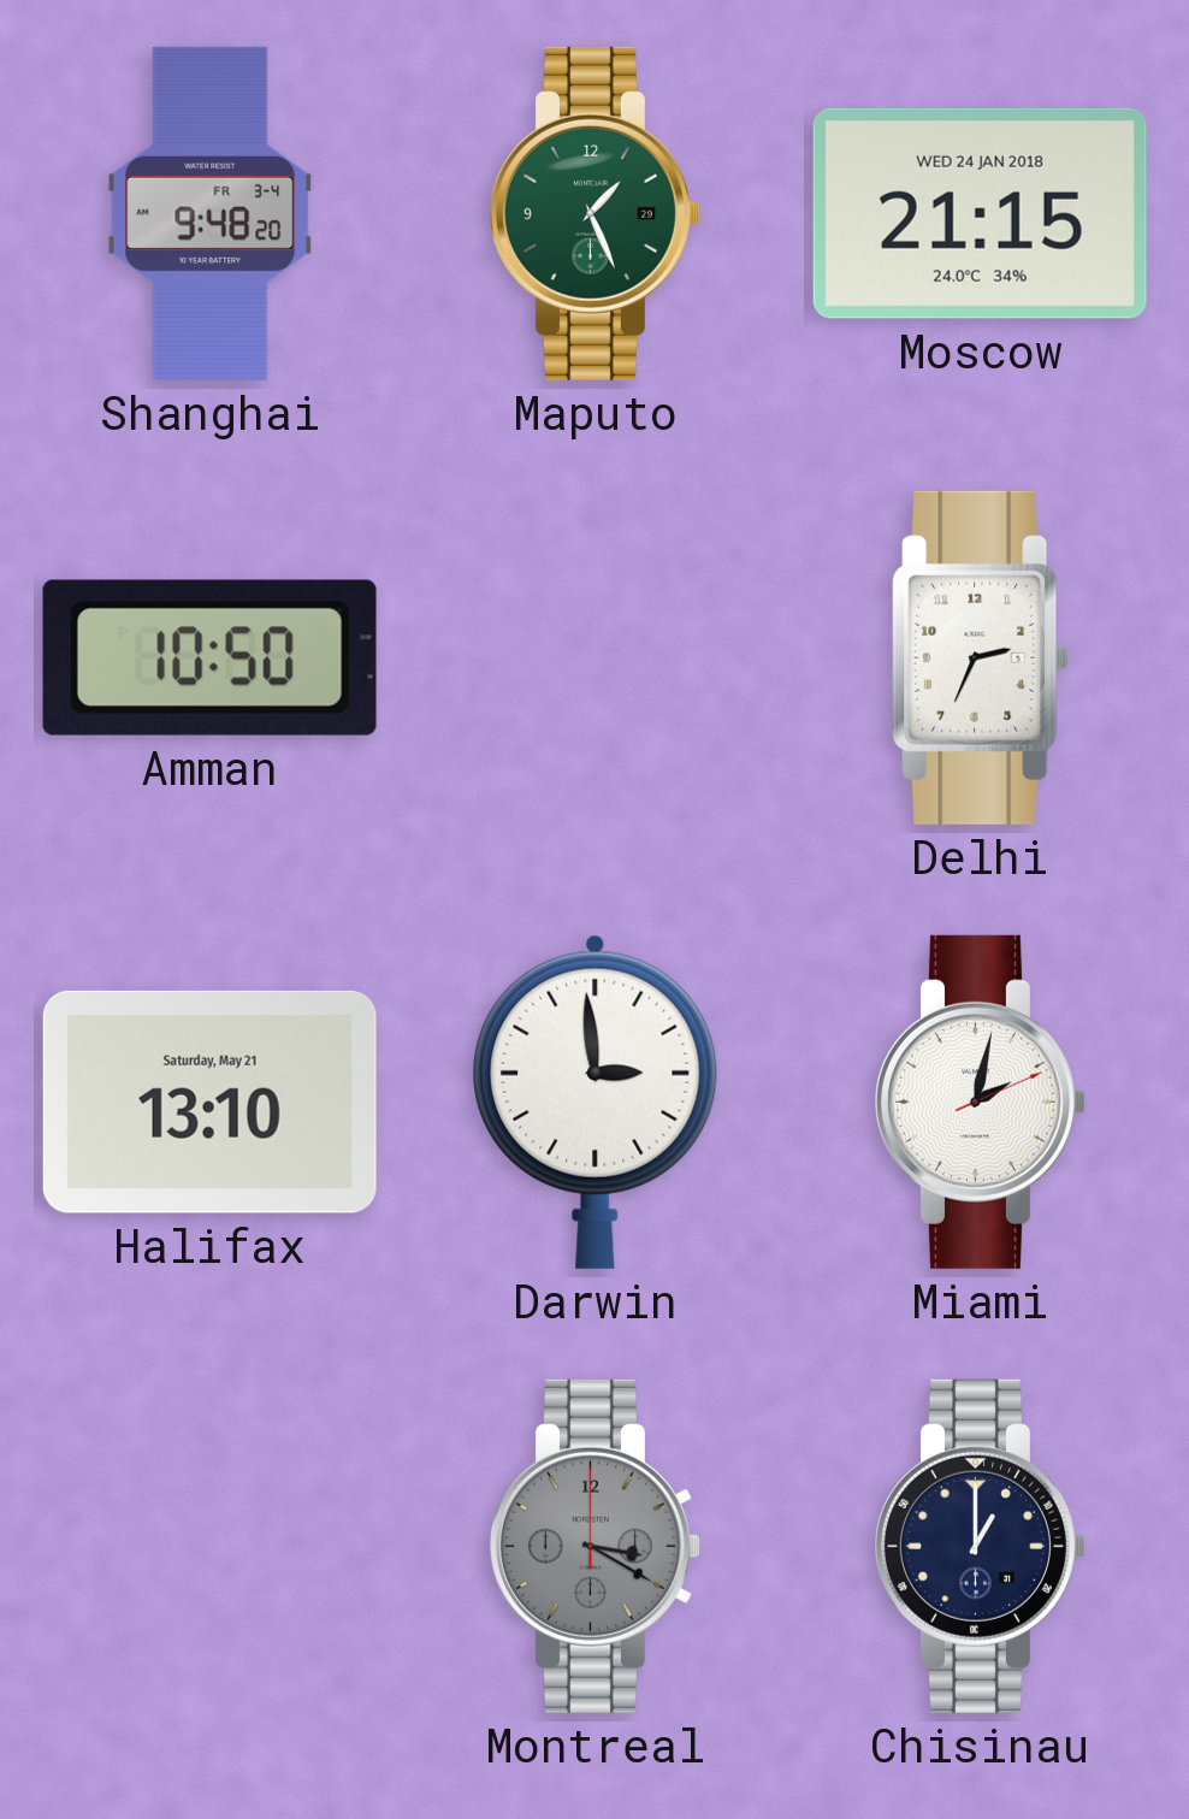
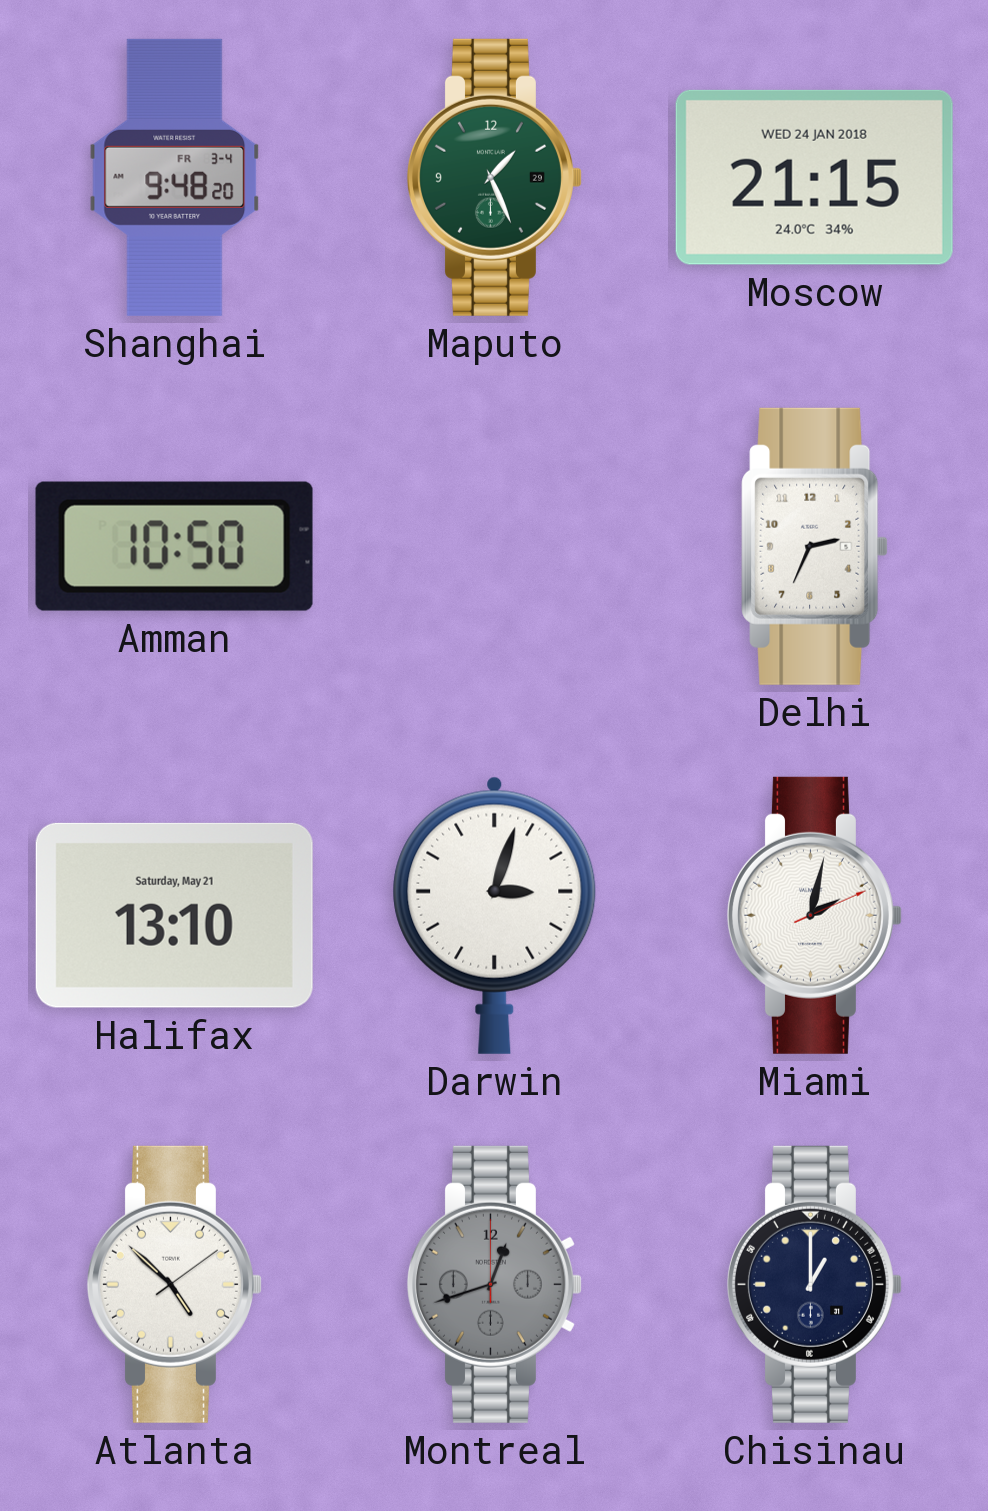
Darwin: 2:59 -> 3:03 (495, 915)
Atlanta: none -> 4:52 (174, 1284)
Montreal: 3:20 -> 12:42 (494, 1284)
